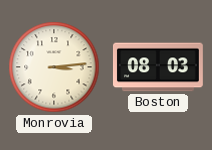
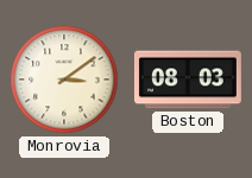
Monrovia: 3:14 -> 3:09 (64, 80)
